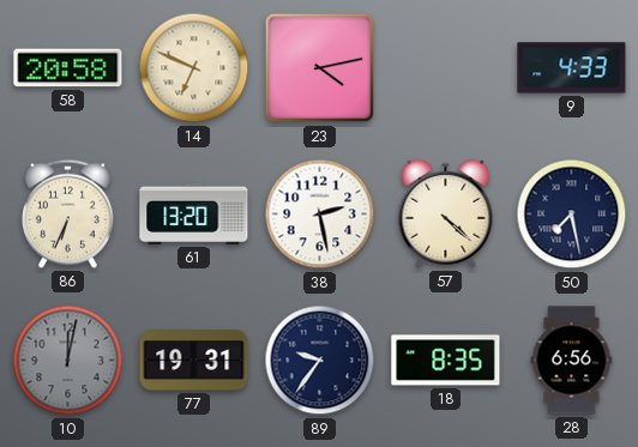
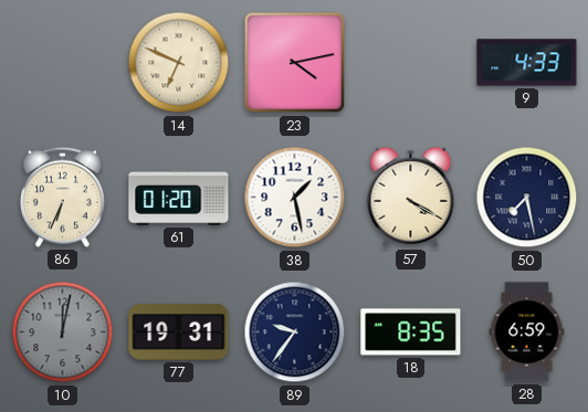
58: 20:58 -> none (68, 68)
61: 13:20 -> 01:20 (179, 197)
38: 2:28 -> 1:28 (295, 198)
57: 4:22 -> 4:20 (411, 197)
28: 6:56 -> 6:59 (527, 332)
